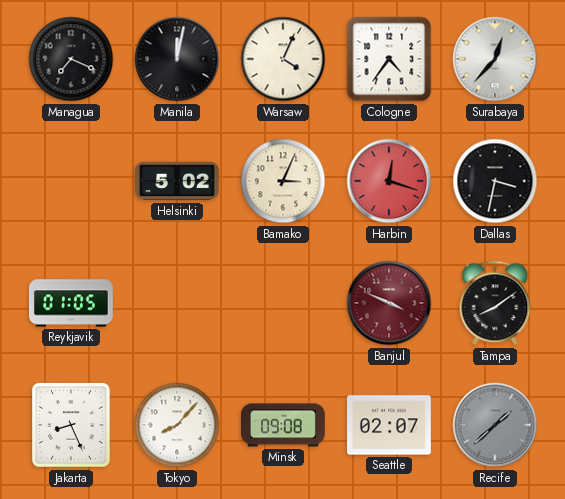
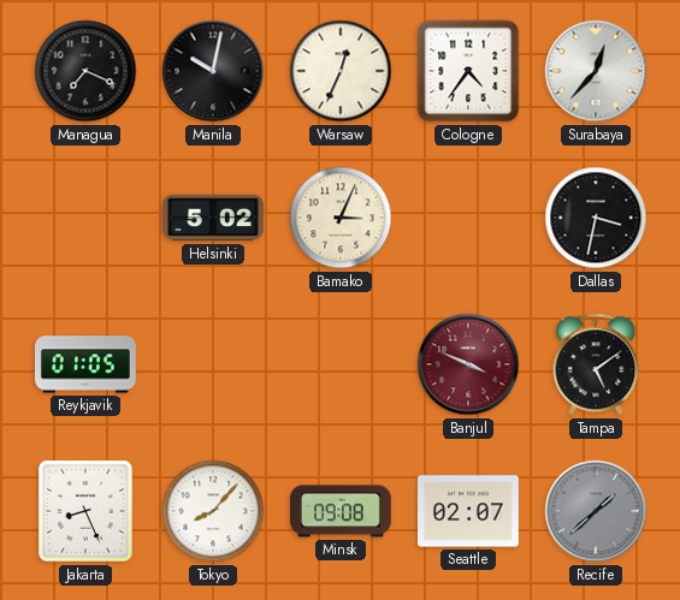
Manila: 12:02 -> 10:02 (213, 71)
Warsaw: 4:04 -> 12:34 (341, 71)
Harbin: 12:18 -> none (389, 181)
Tampa: 8:09 -> 5:09 (596, 364)
